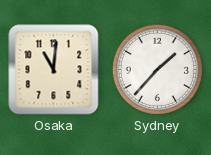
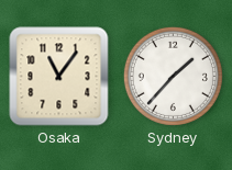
Osaka: 11:01 -> 11:06 (59, 77)
